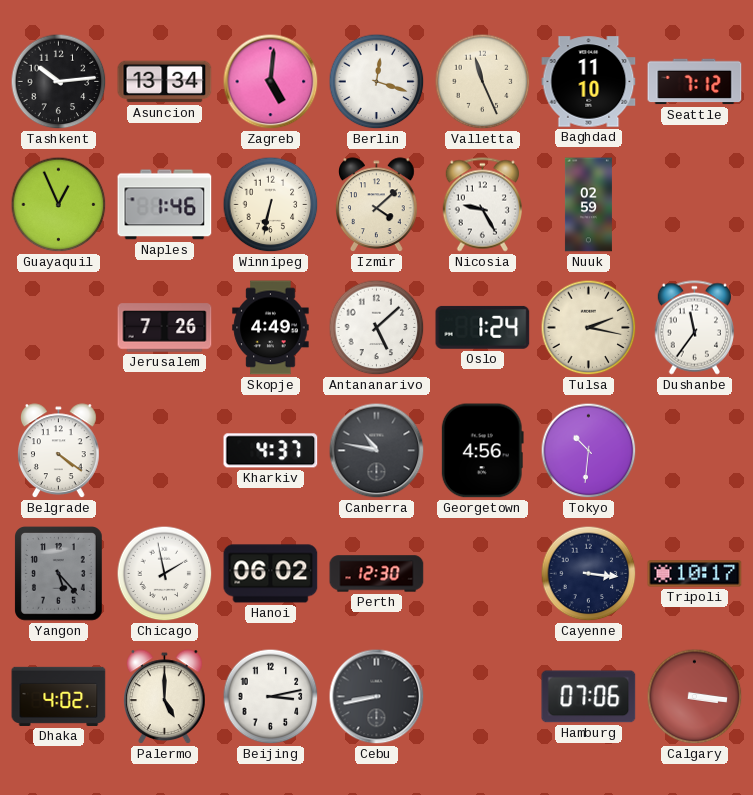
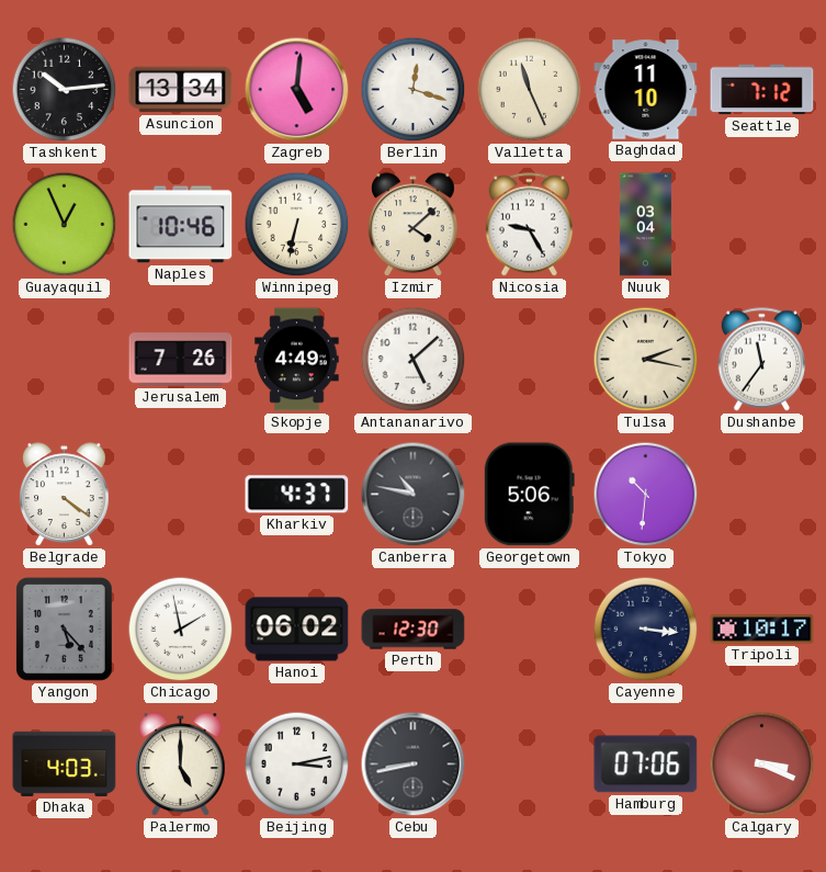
Naples: 1:46 -> 10:46 (181, 225)
Nuuk: 02:59 -> 03:04 (645, 225)
Oslo: 1:24 -> none (483, 327)
Georgetown: 4:56 -> 5:06 (529, 495)
Dhaka: 4:02 -> 4:03 (65, 763)
Calgary: 3:16 -> 3:19 (762, 765)
